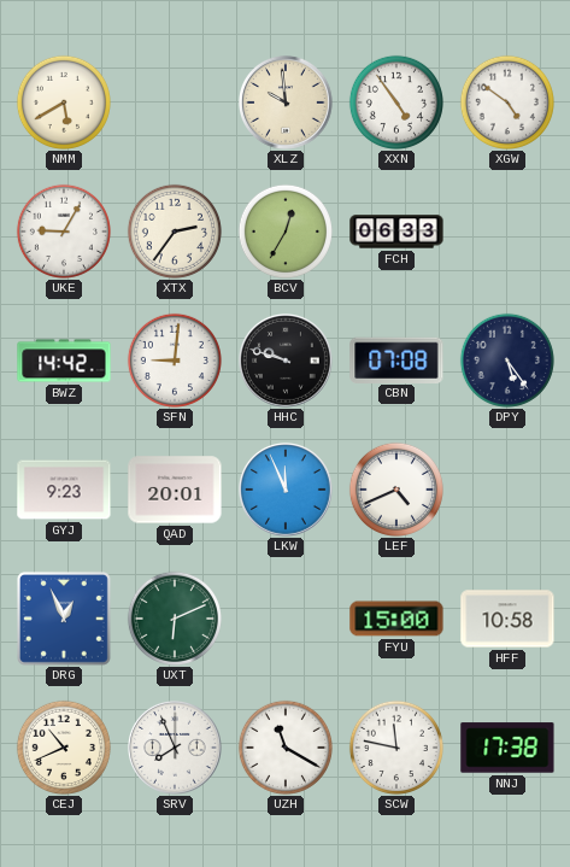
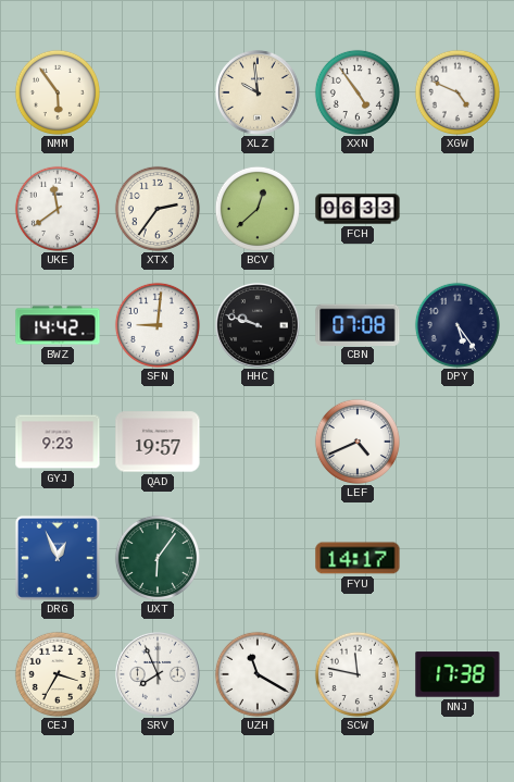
NMM: 5:40 -> 5:54 (58, 92)
XGW: 4:51 -> 4:49 (457, 92)
UKE: 9:05 -> 11:39 (58, 209)
BCV: 12:35 -> 12:38 (258, 209)
QAD: 20:01 -> 19:57 (158, 442)
LKW: 11:56 -> none (287, 491)
UXT: 6:11 -> 6:06 (158, 558)
FYU: 15:00 -> 14:17 (358, 558)
HFF: 10:58 -> none (507, 619)
CEJ: 10:41 -> 3:35 (58, 674)
